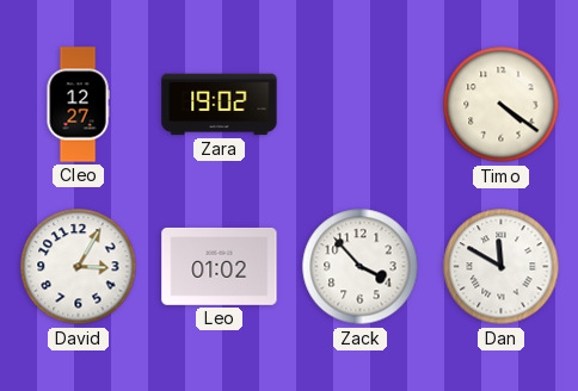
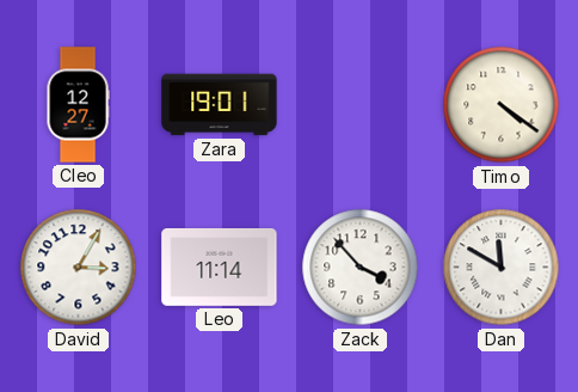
Zara: 19:02 -> 19:01 (220, 105)
Leo: 01:02 -> 11:14 (220, 267)
